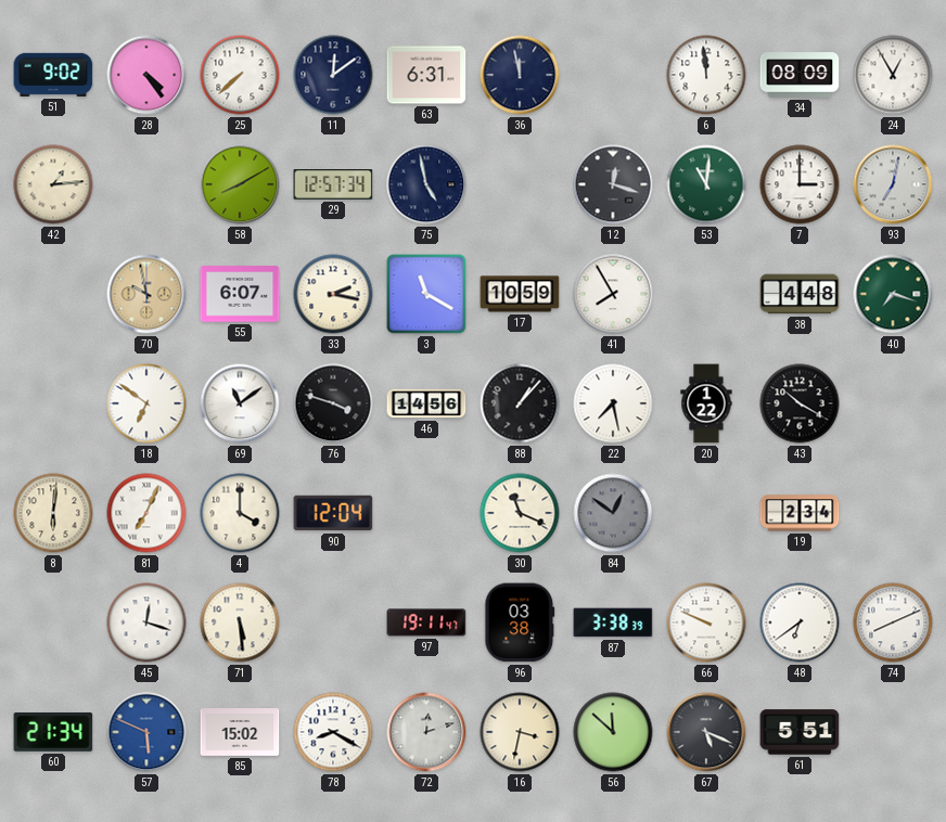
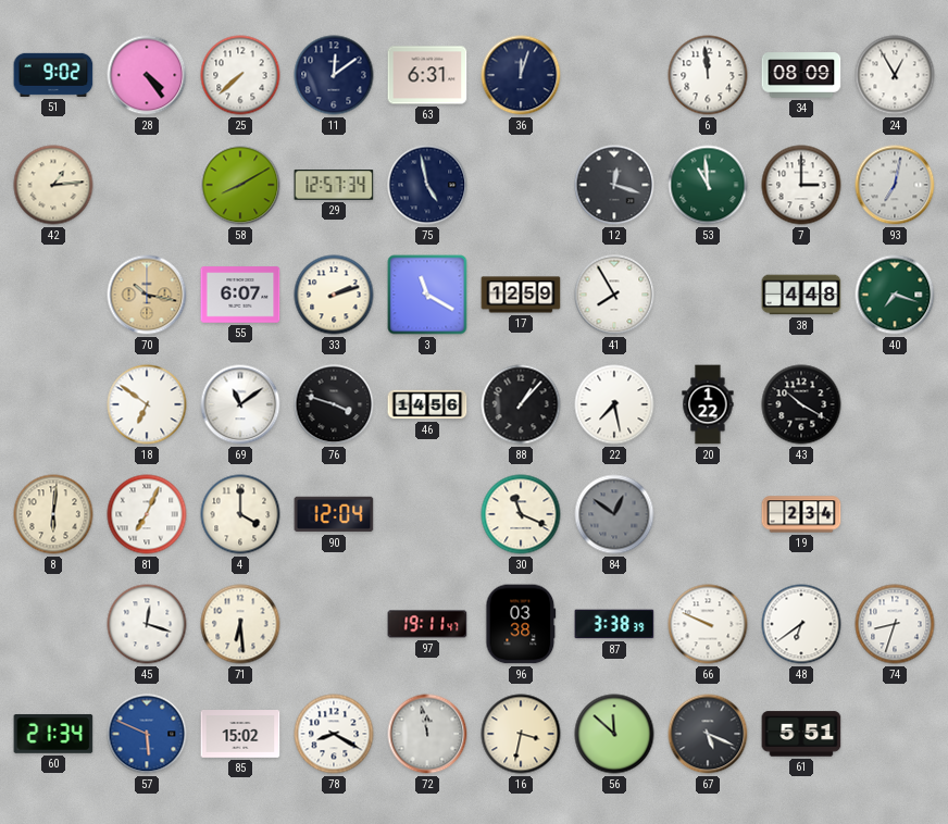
36: 11:58 -> 12:03 (521, 75)
53: 11:01 -> 10:59 (708, 185)
70: 9:58 -> 10:17 (147, 295)
33: 2:17 -> 2:12 (334, 295)
17: 10:59 -> 12:59 (521, 295)
71: 5:29 -> 6:29 (240, 624)
74: 8:11 -> 8:33 (895, 624)
72: 12:12 -> 11:58 (427, 734)
